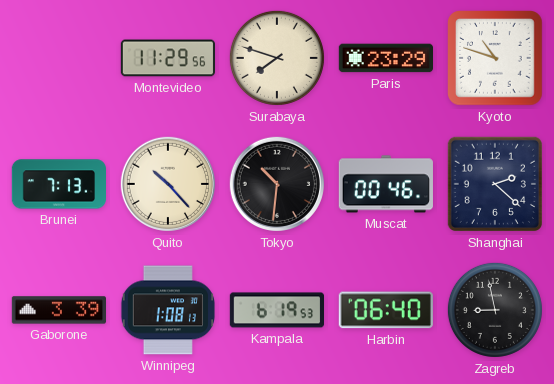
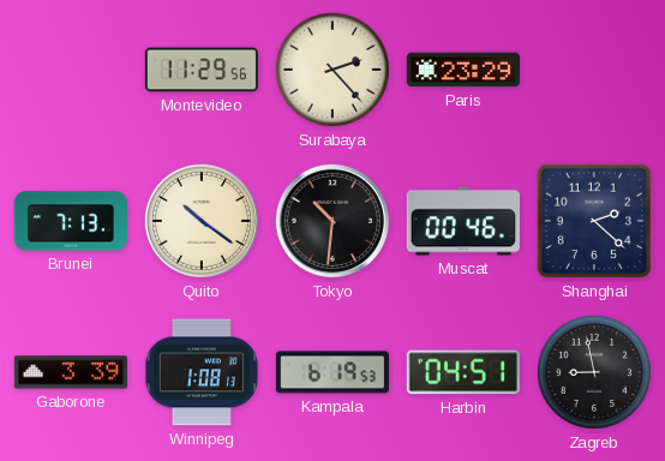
Surabaya: 7:48 -> 2:23 (332, 70)
Kyoto: 10:48 -> none (496, 59)
Quito: 10:23 -> 10:21 (202, 221)
Harbin: 06:40 -> 04:51 (463, 372)
